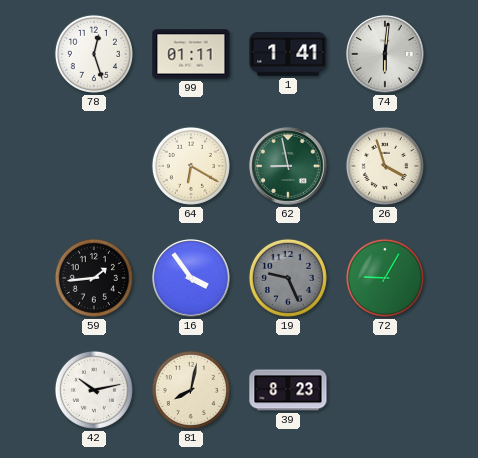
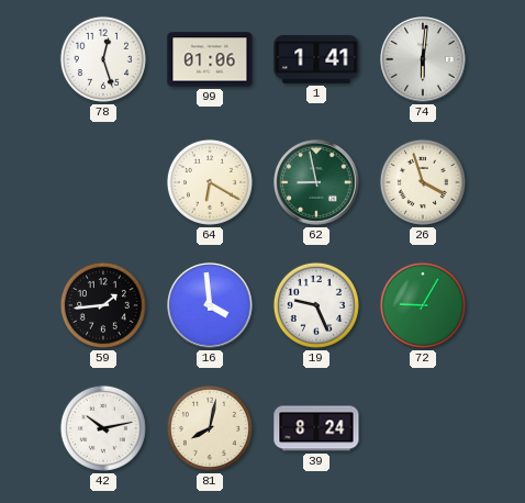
99: 01:11 -> 01:06 (210, 59)
16: 3:54 -> 3:59 (210, 305)
19 dial: grey -> white (316, 305)
39: 8:23 -> 8:24 (316, 428)
